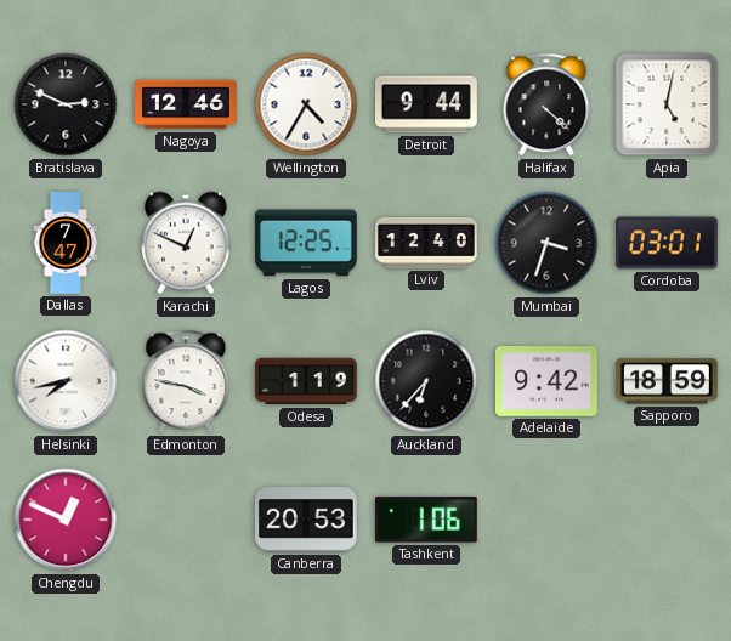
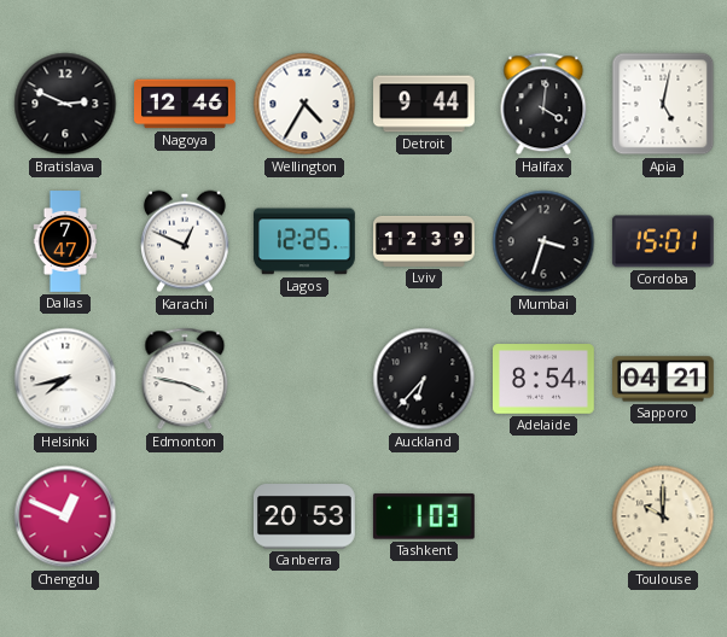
Halifax: 4:22 -> 4:01 (543, 104)
Lviv: 12:40 -> 12:39 (425, 241)
Cordoba: 03:01 -> 15:01 (663, 241)
Odesa: 1:19 -> none (307, 381)
Adelaide: 9:42 -> 8:54 (545, 379)
Sapporo: 18:59 -> 04:21 (664, 379)
Tashkent: 1:06 -> 1:03 (424, 516)
Toulouse: none -> 10:00 (663, 516)
